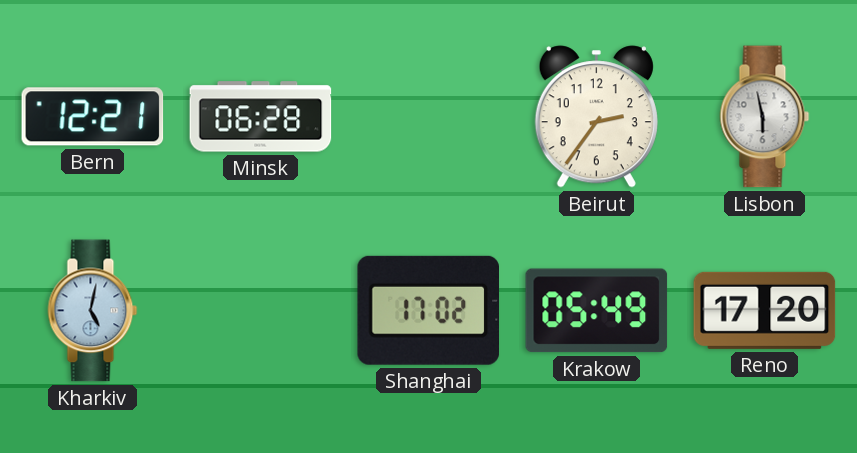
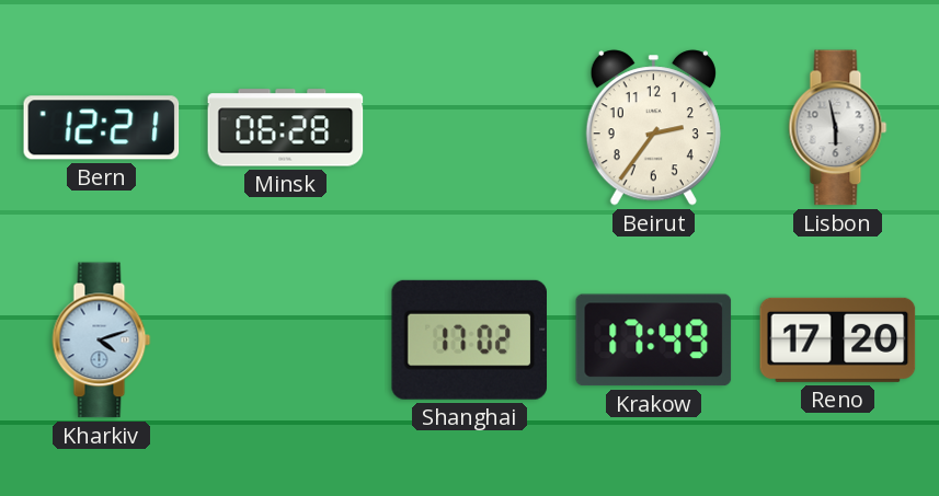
Kharkiv: 5:02 -> 4:12 (102, 341)
Krakow: 05:49 -> 17:49 (654, 341)
